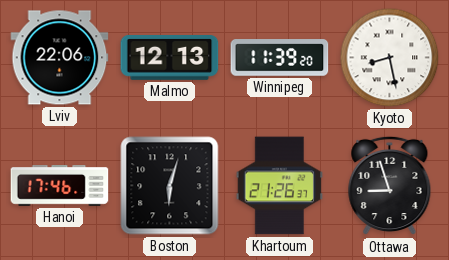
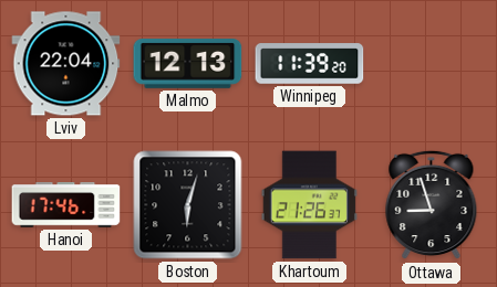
Lviv: 22:06 -> 22:04 (66, 64)
Kyoto: 8:28 -> none (390, 58)
